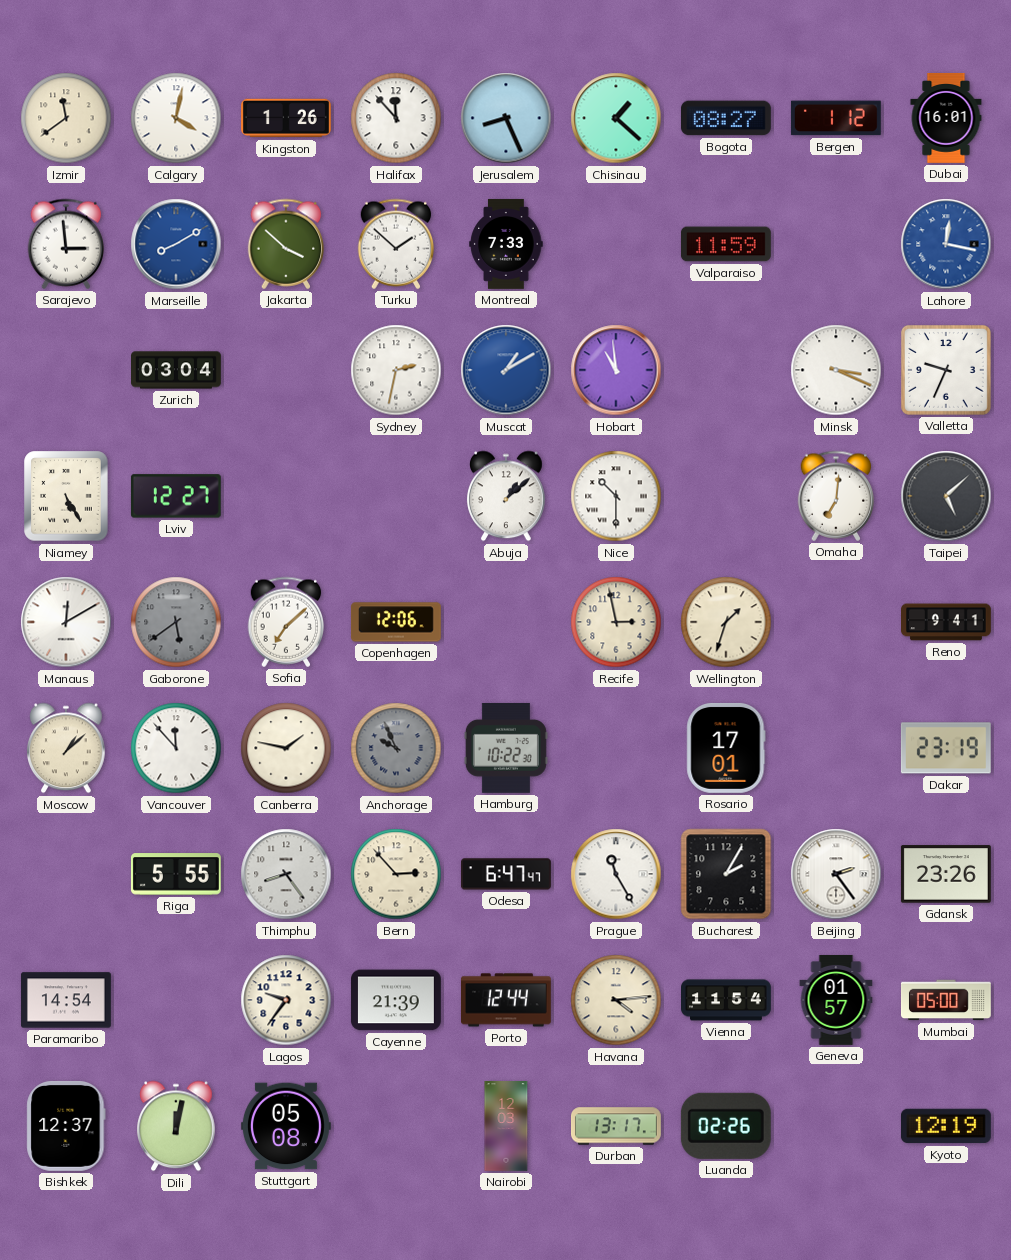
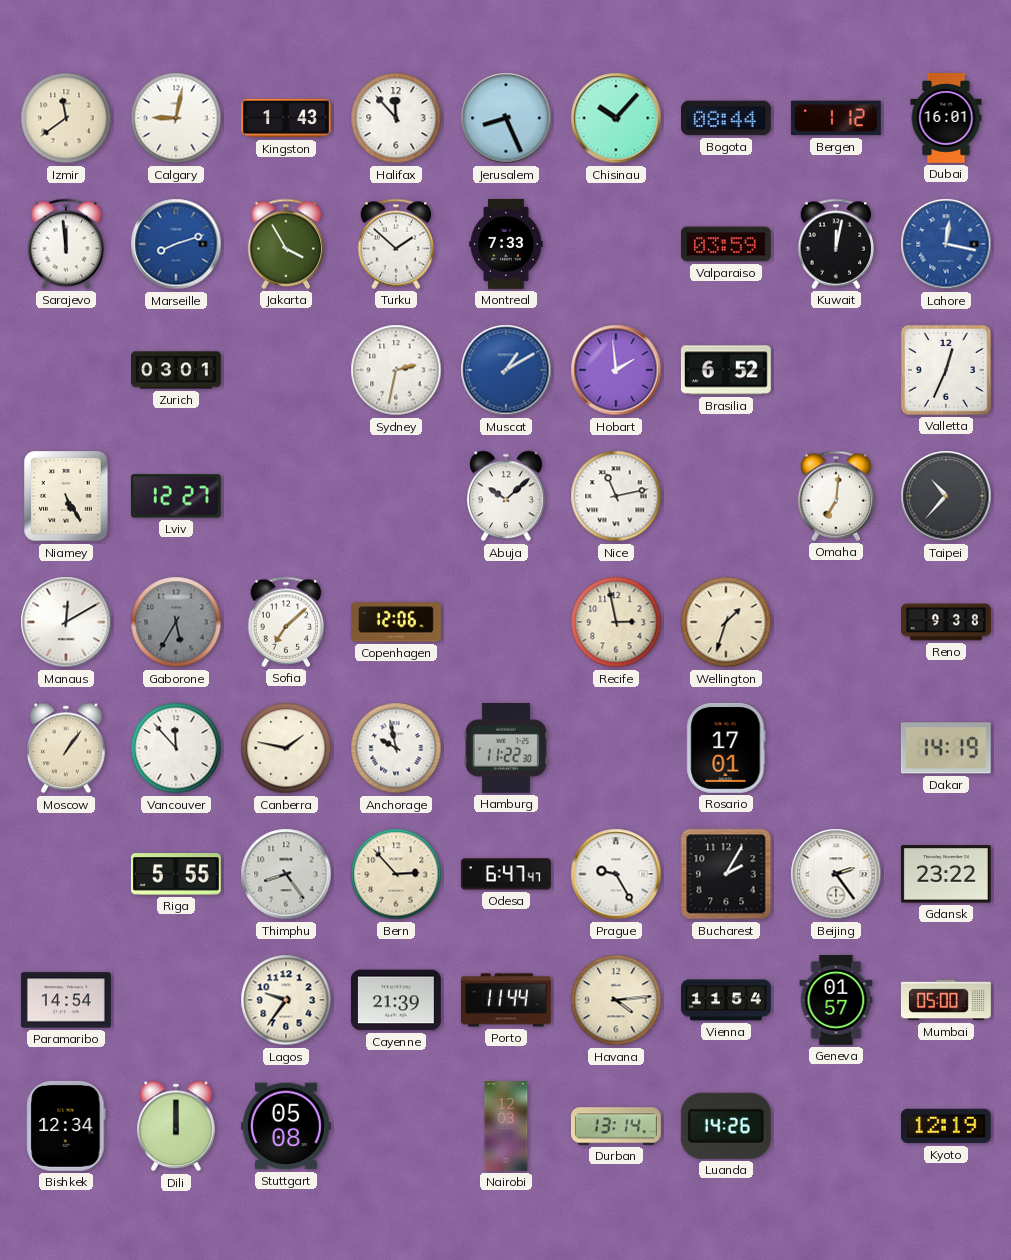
Calgary: 4:02 -> 9:02 (176, 118)
Kingston: 1:26 -> 1:43 (287, 118)
Chisinau: 1:22 -> 10:07 (616, 118)
Bogota: 08:27 -> 08:44 (726, 118)
Sarajevo: 2:59 -> 11:59 (66, 244)
Marseille: 8:10 -> 8:12 (176, 244)
Jakarta: 3:52 -> 3:55 (286, 244)
Valparaiso: 11:59 -> 03:59 (726, 244)
Kuwait: none -> 12:02 (836, 244)
Zurich: 03:04 -> 03:01 (177, 370)
Hobart: 10:59 -> 1:59 (616, 370)
Brasilia: none -> 6:52 (726, 370)
Minsk: 3:19 -> none (836, 370)
Valletta: 9:34 -> 12:34 (946, 370)
Abuja: 1:08 -> 10:08 (507, 496)
Nice: 10:30 -> 11:13 (616, 496)
Taipei: 5:08 -> 10:37 (946, 496)
Gaborone: 5:39 -> 5:35 (176, 622)
Reno: 9:41 -> 9:38 (947, 622)
Moscow: 1:08 -> 1:06 (67, 748)
Anchorage: 9:56 -> 9:58 (396, 748)
Anchorage dial: grey -> white (396, 748)
Hamburg: 10:22 -> 11:22 (506, 748)
Dakar: 23:19 -> 14:19 (946, 748)
Prague: 11:25 -> 9:25 (616, 874)
Gdansk: 23:26 -> 23:22 (946, 874)
Porto: 12:44 -> 11:44 (506, 1000)
Bishkek: 12:37 -> 12:34 (66, 1126)
Dili: 12:02 -> 12:00 (177, 1126)
Durban: 13:17 -> 13:14 (617, 1126)
Luanda: 02:26 -> 14:26 (726, 1126)
